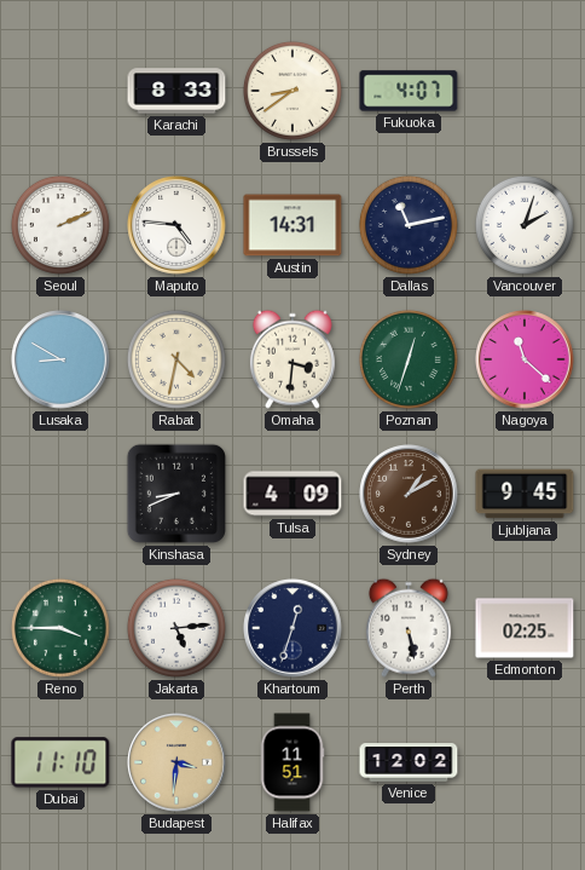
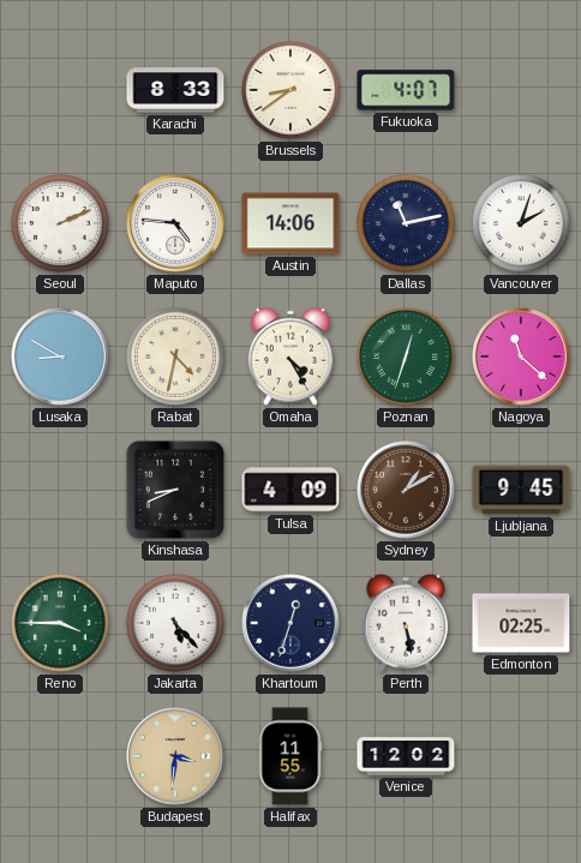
Austin: 14:31 -> 14:06 (290, 223)
Omaha: 3:31 -> 4:25 (290, 356)
Jakarta: 5:14 -> 5:23 (175, 623)
Dubai: 11:10 -> none (60, 762)
Halifax: 11:51 -> 11:55 (290, 756)
